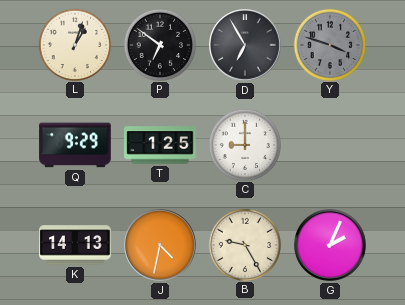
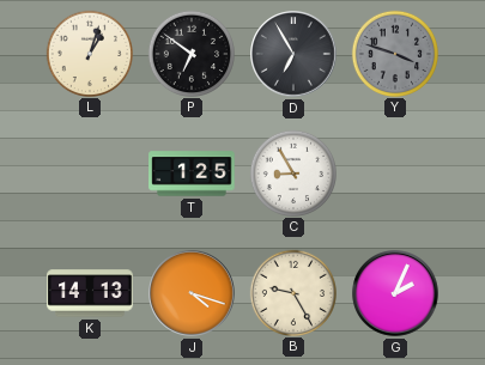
Q: 9:29 -> none (75, 145)
C: 9:00 -> 8:55 (292, 172)
J: 4:32 -> 4:18 (192, 293)
